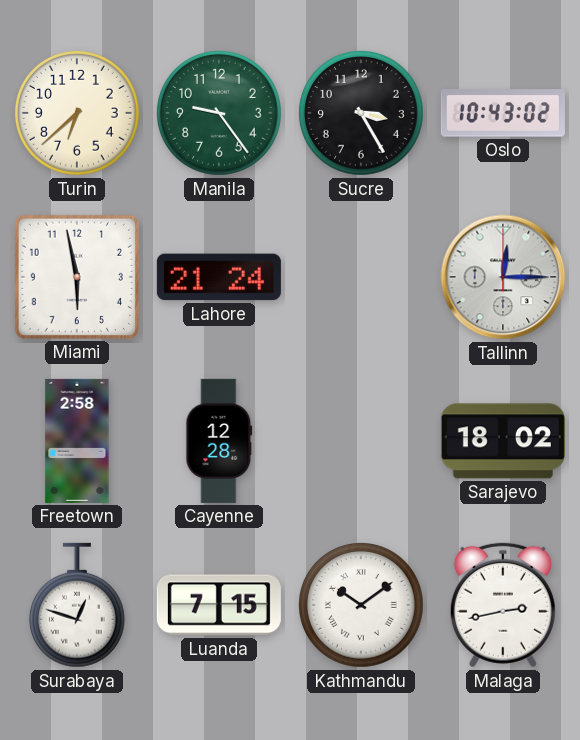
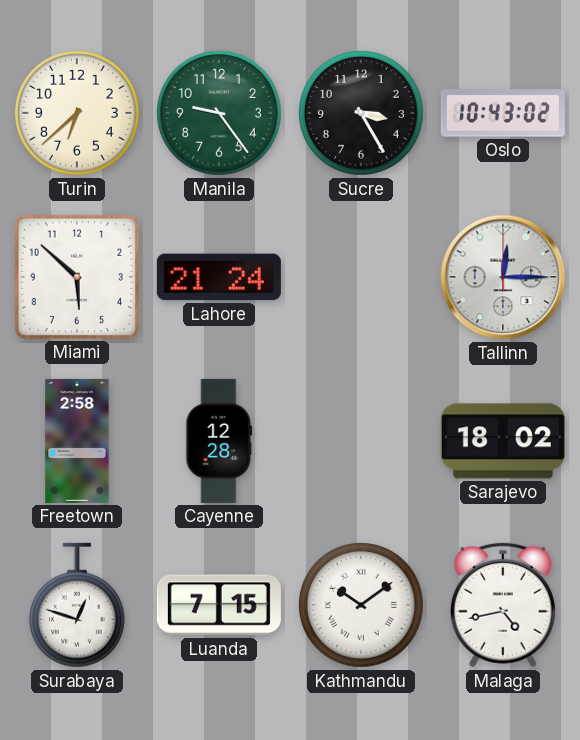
Miami: 5:58 -> 5:52 (77, 277)
Malaga: 2:43 -> 4:43 (503, 605)
